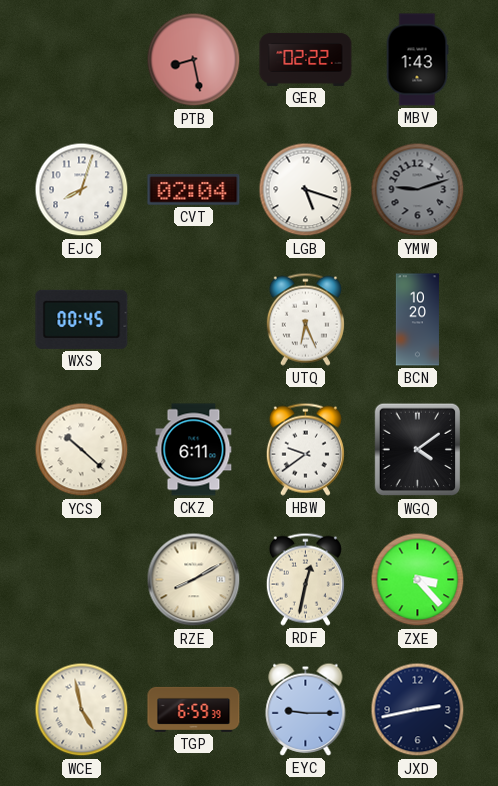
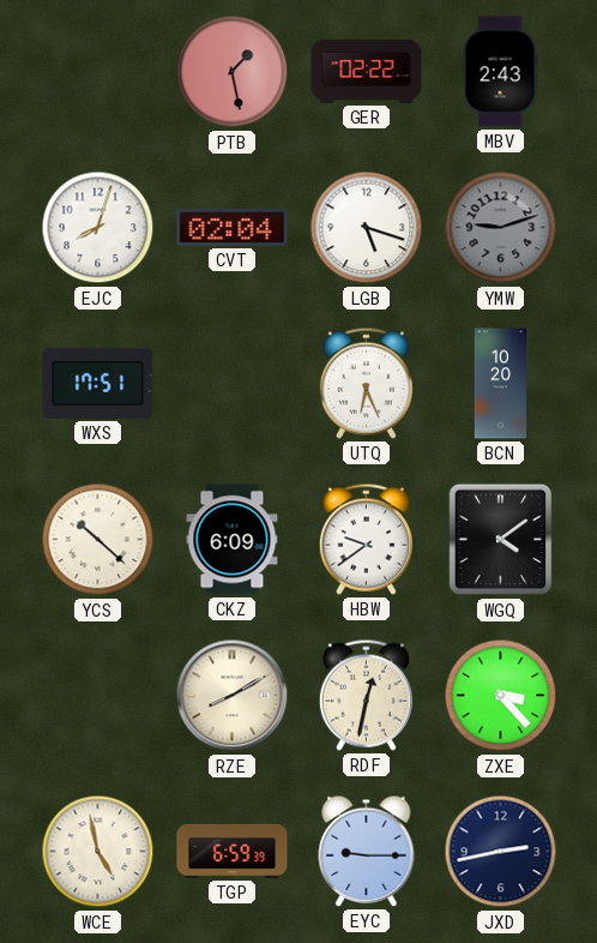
PTB: 8:28 -> 1:28 (233, 72)
MBV: 1:43 -> 2:43 (500, 72)
WXS: 00:45 -> 17:51 (98, 383)
CKZ: 6:11 -> 6:09 (233, 540)
